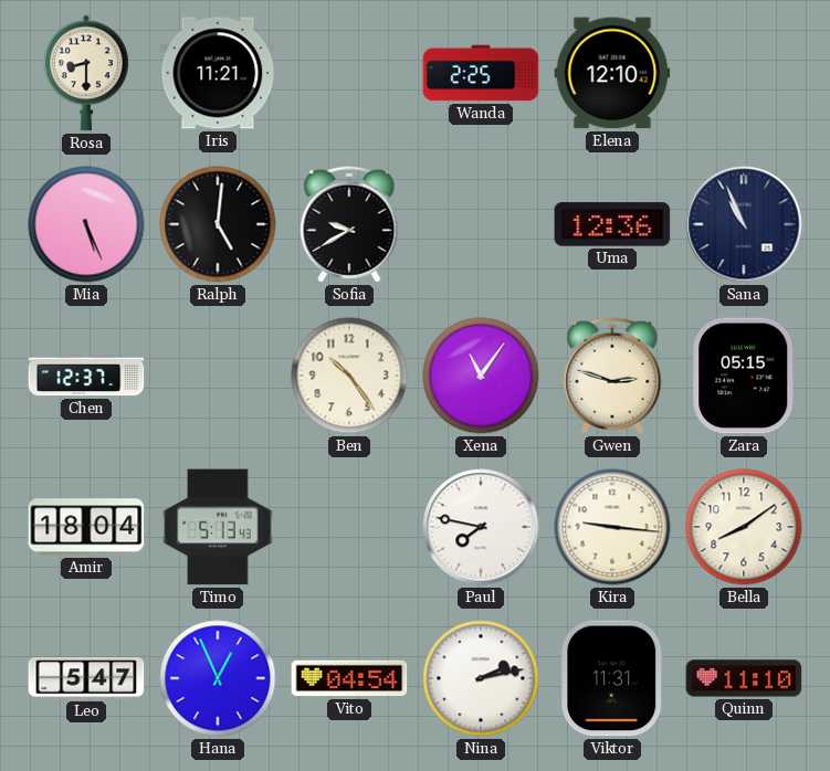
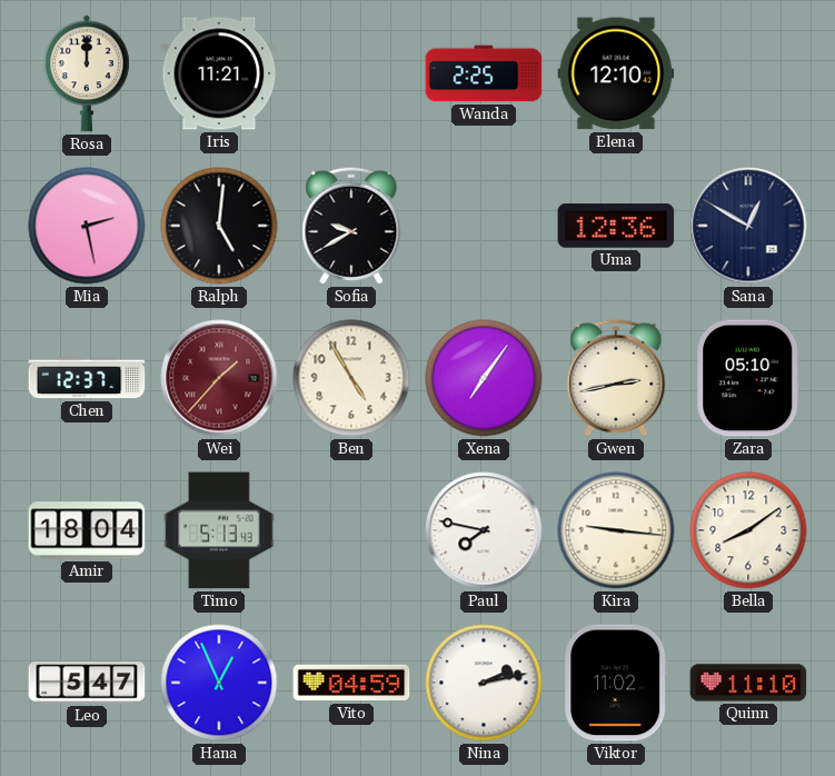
Rosa: 8:30 -> 12:00 (88, 73)
Mia: 5:26 -> 2:28 (87, 226)
Sana: 10:56 -> 12:50 (748, 226)
Wei: none -> 1:37 (219, 378)
Ben: 10:24 -> 4:55 (351, 378)
Xena: 11:06 -> 7:06 (484, 378)
Gwen: 2:48 -> 2:43 (616, 378)
Zara: 05:15 -> 05:10 (748, 378)
Vito: 04:54 -> 04:59 (351, 683)
Viktor: 11:31 -> 11:02 (616, 683)
